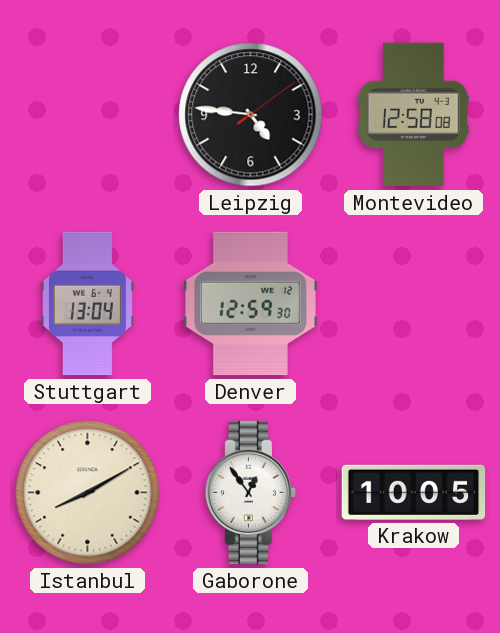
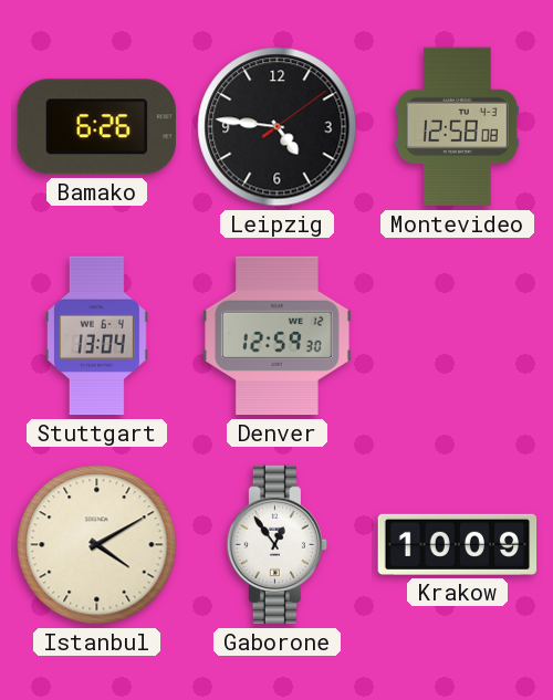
Bamako: none -> 6:26 (96, 127)
Istanbul: 8:10 -> 4:10 (97, 545)
Krakow: 10:05 -> 10:09 (458, 544)
